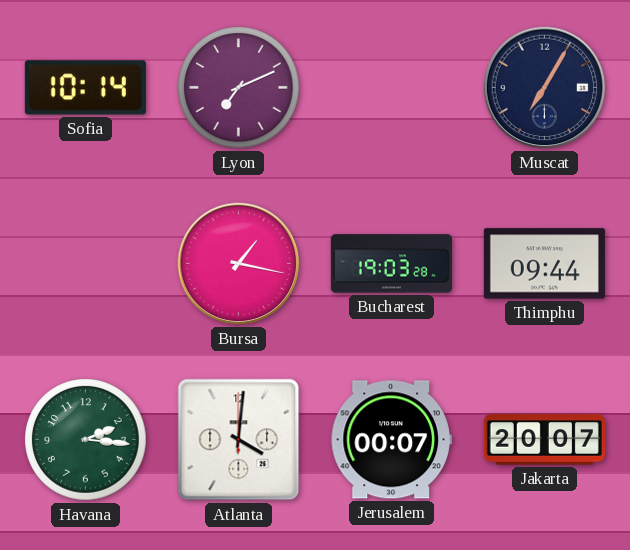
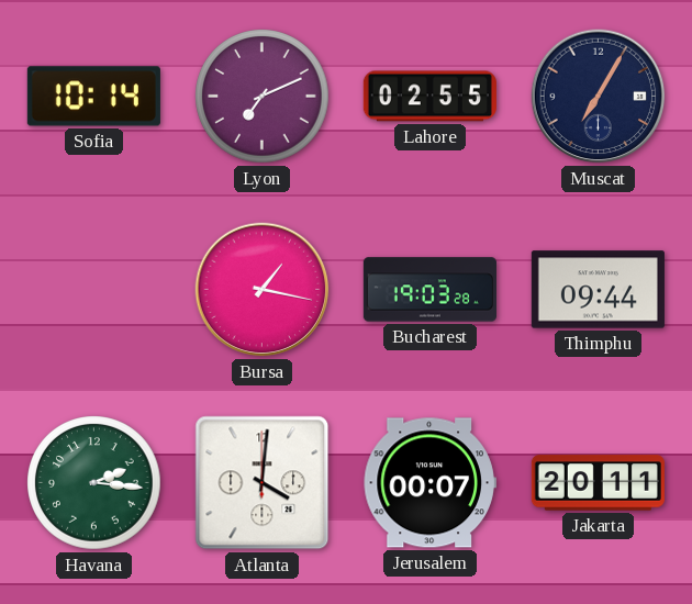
Lahore: none -> 02:55 (429, 97)
Jakarta: 20:07 -> 20:11 (598, 483)
